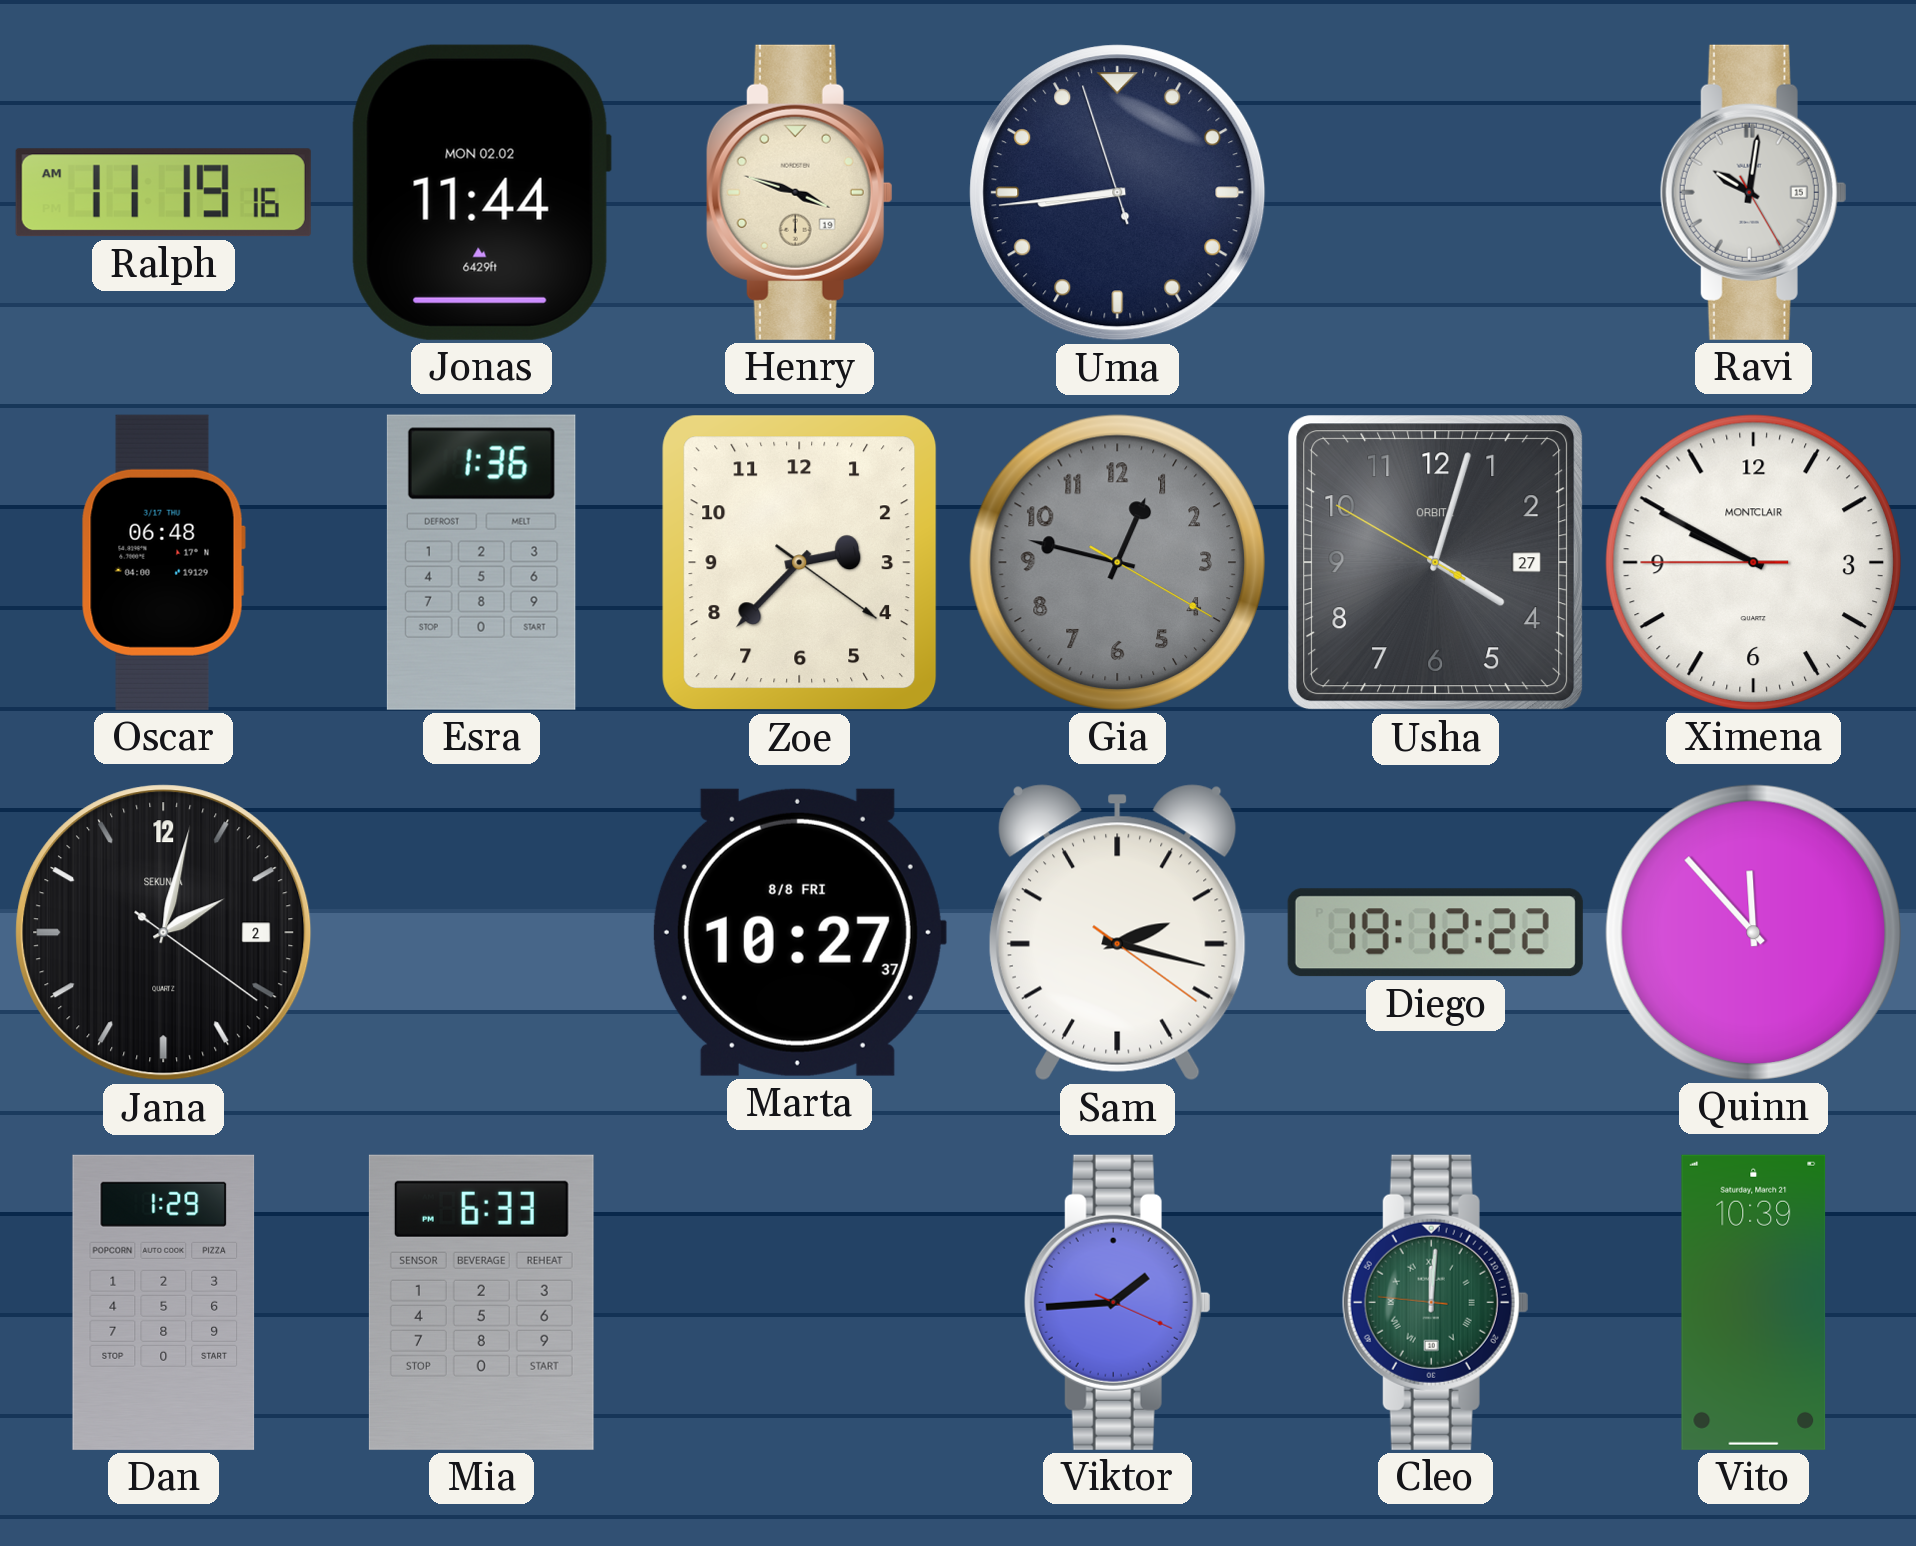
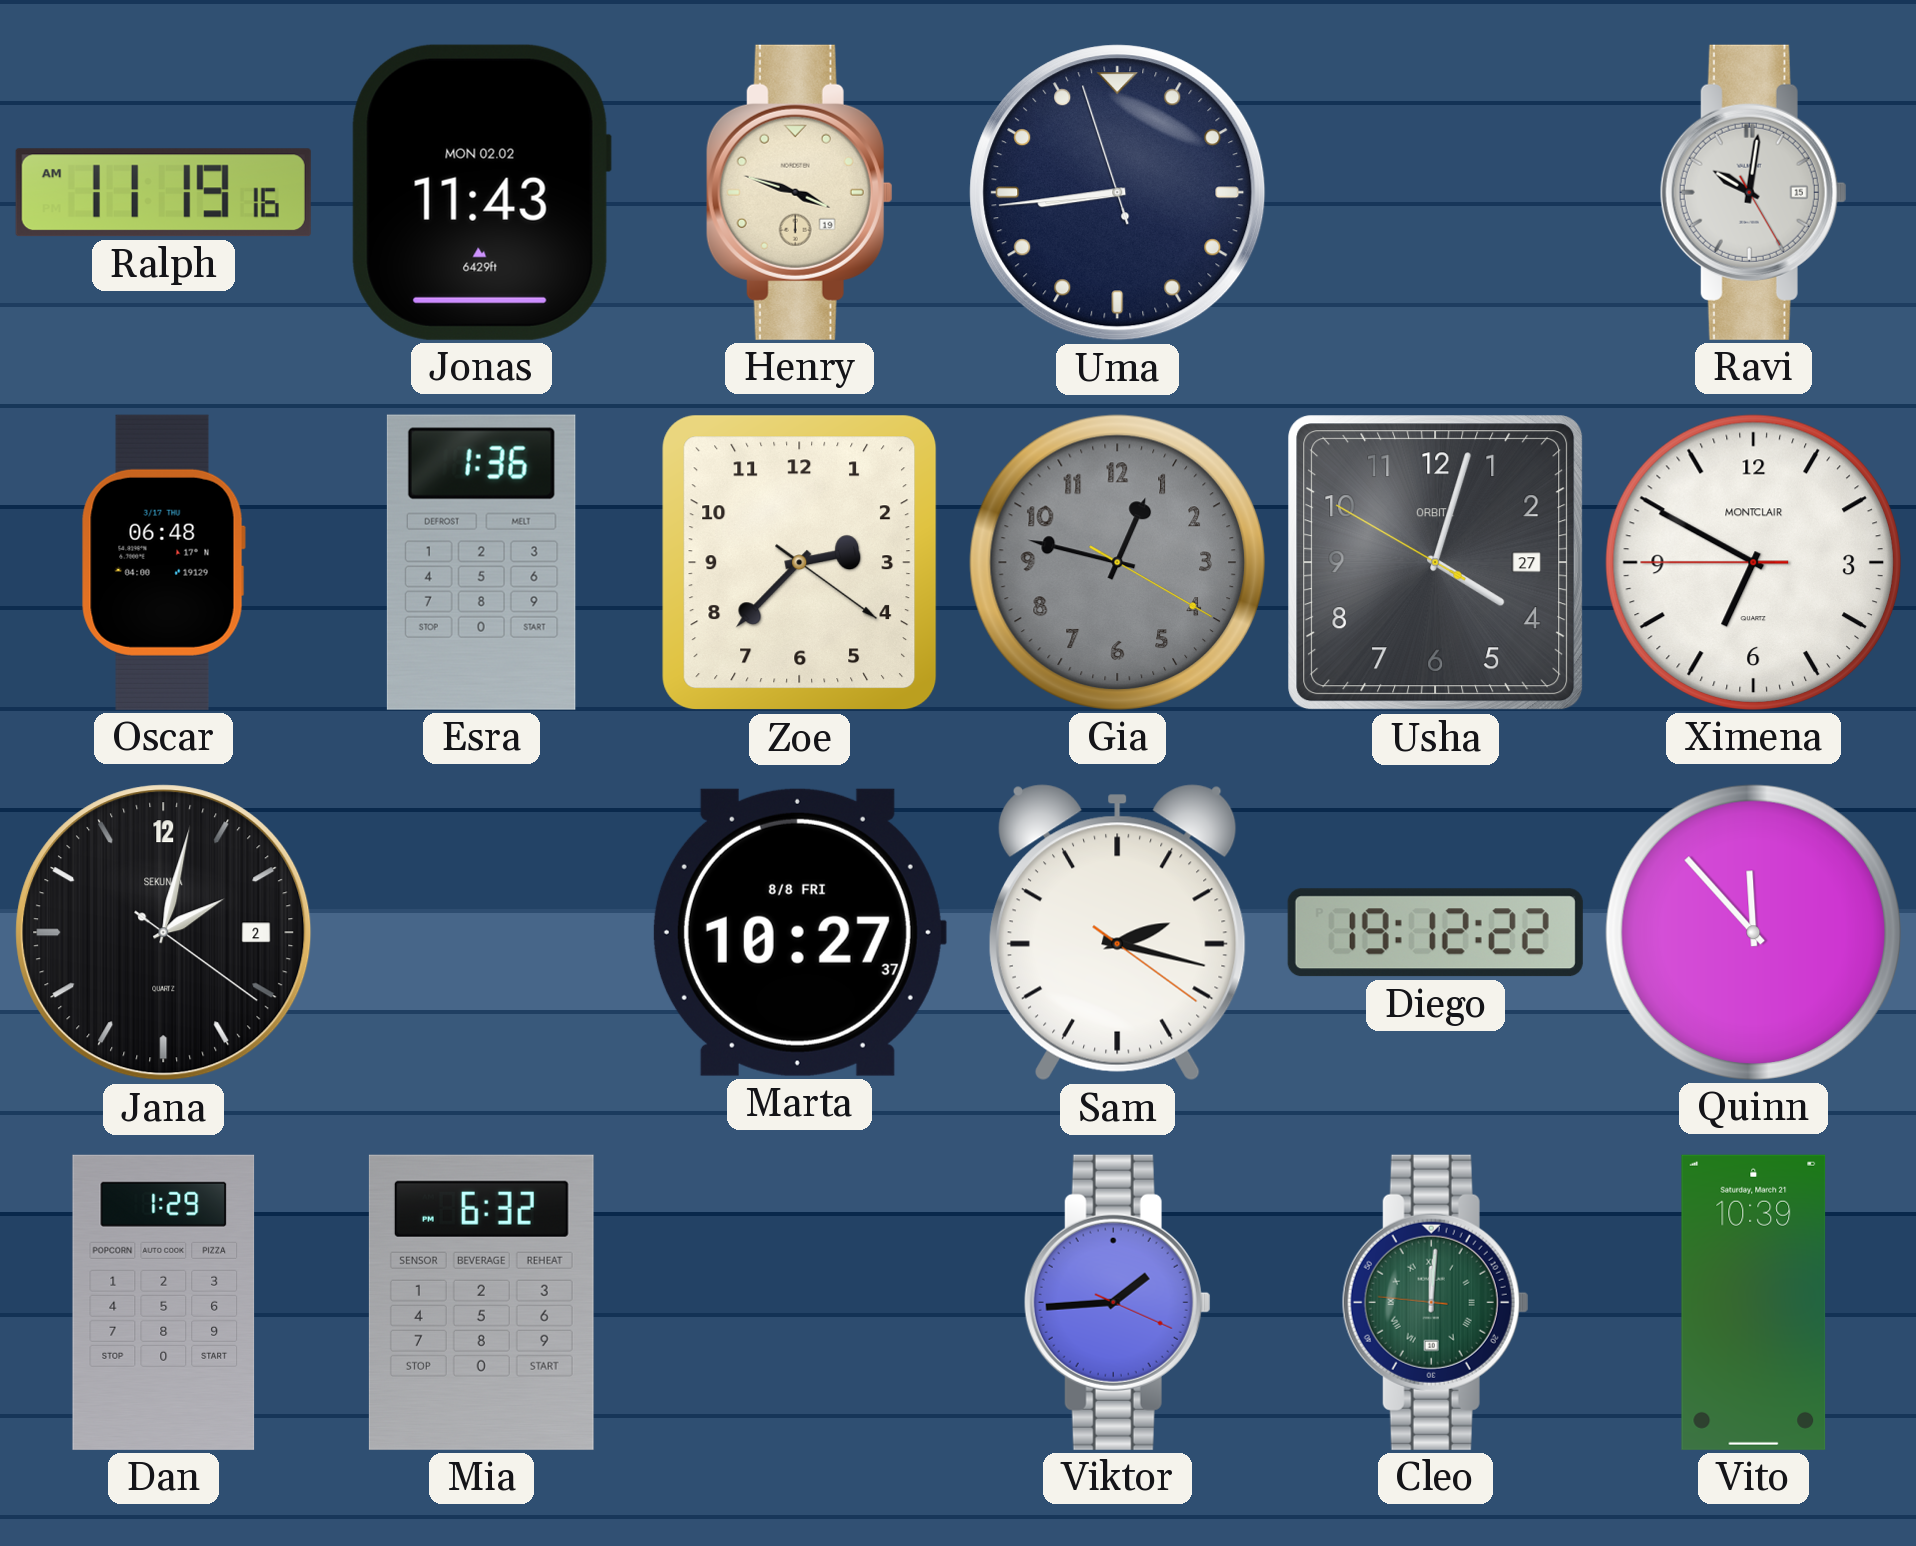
Jonas: 11:44 -> 11:43 (481, 192)
Ximena: 9:49 -> 6:49 (1753, 562)
Mia: 6:33 -> 6:32 (481, 1302)
